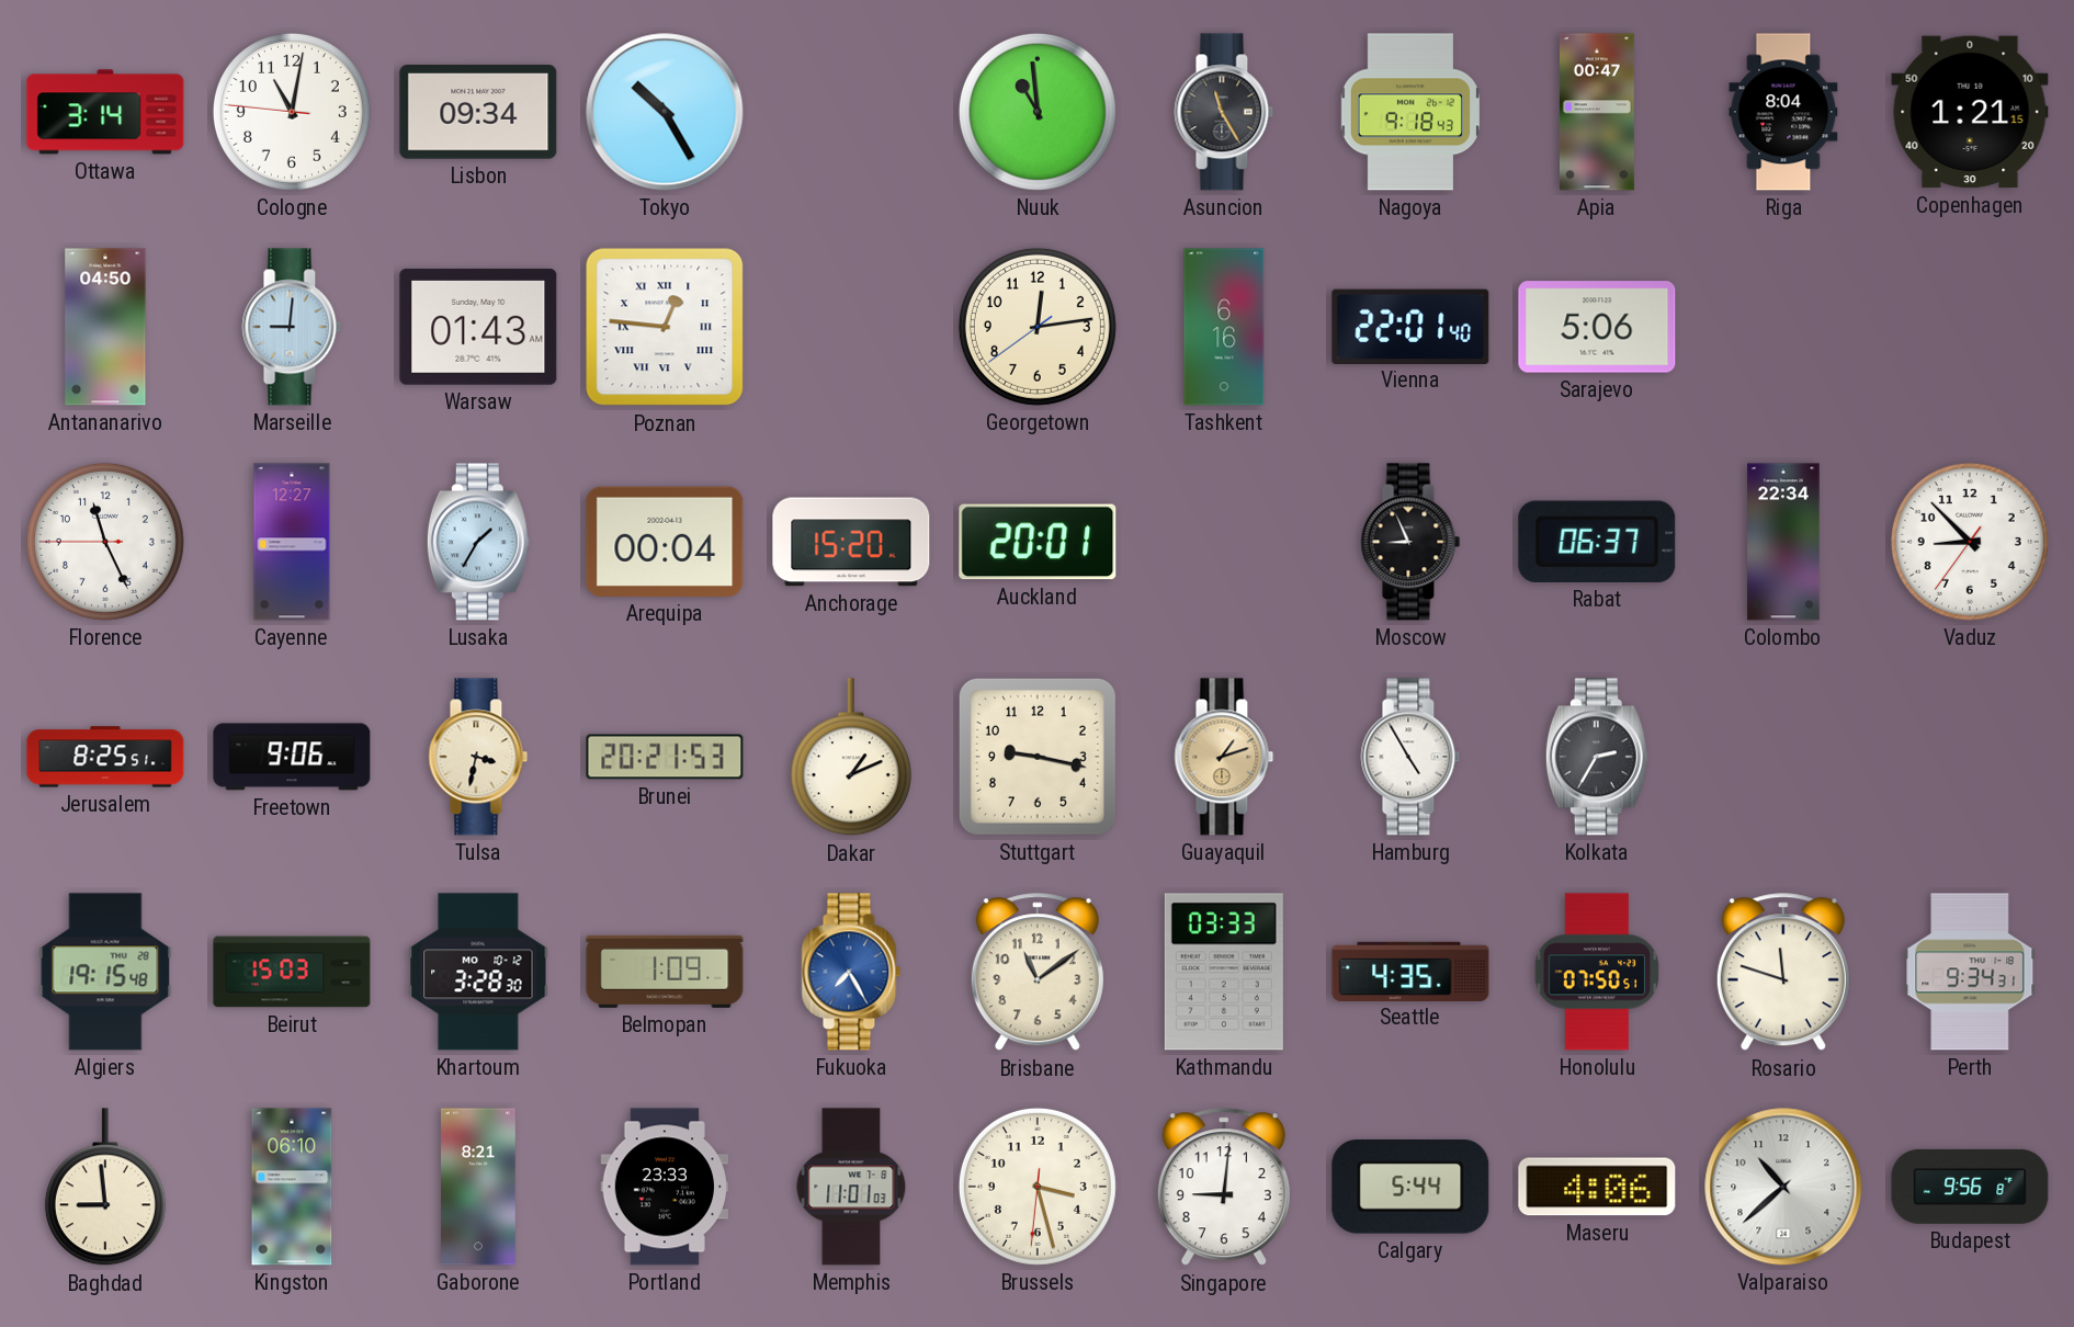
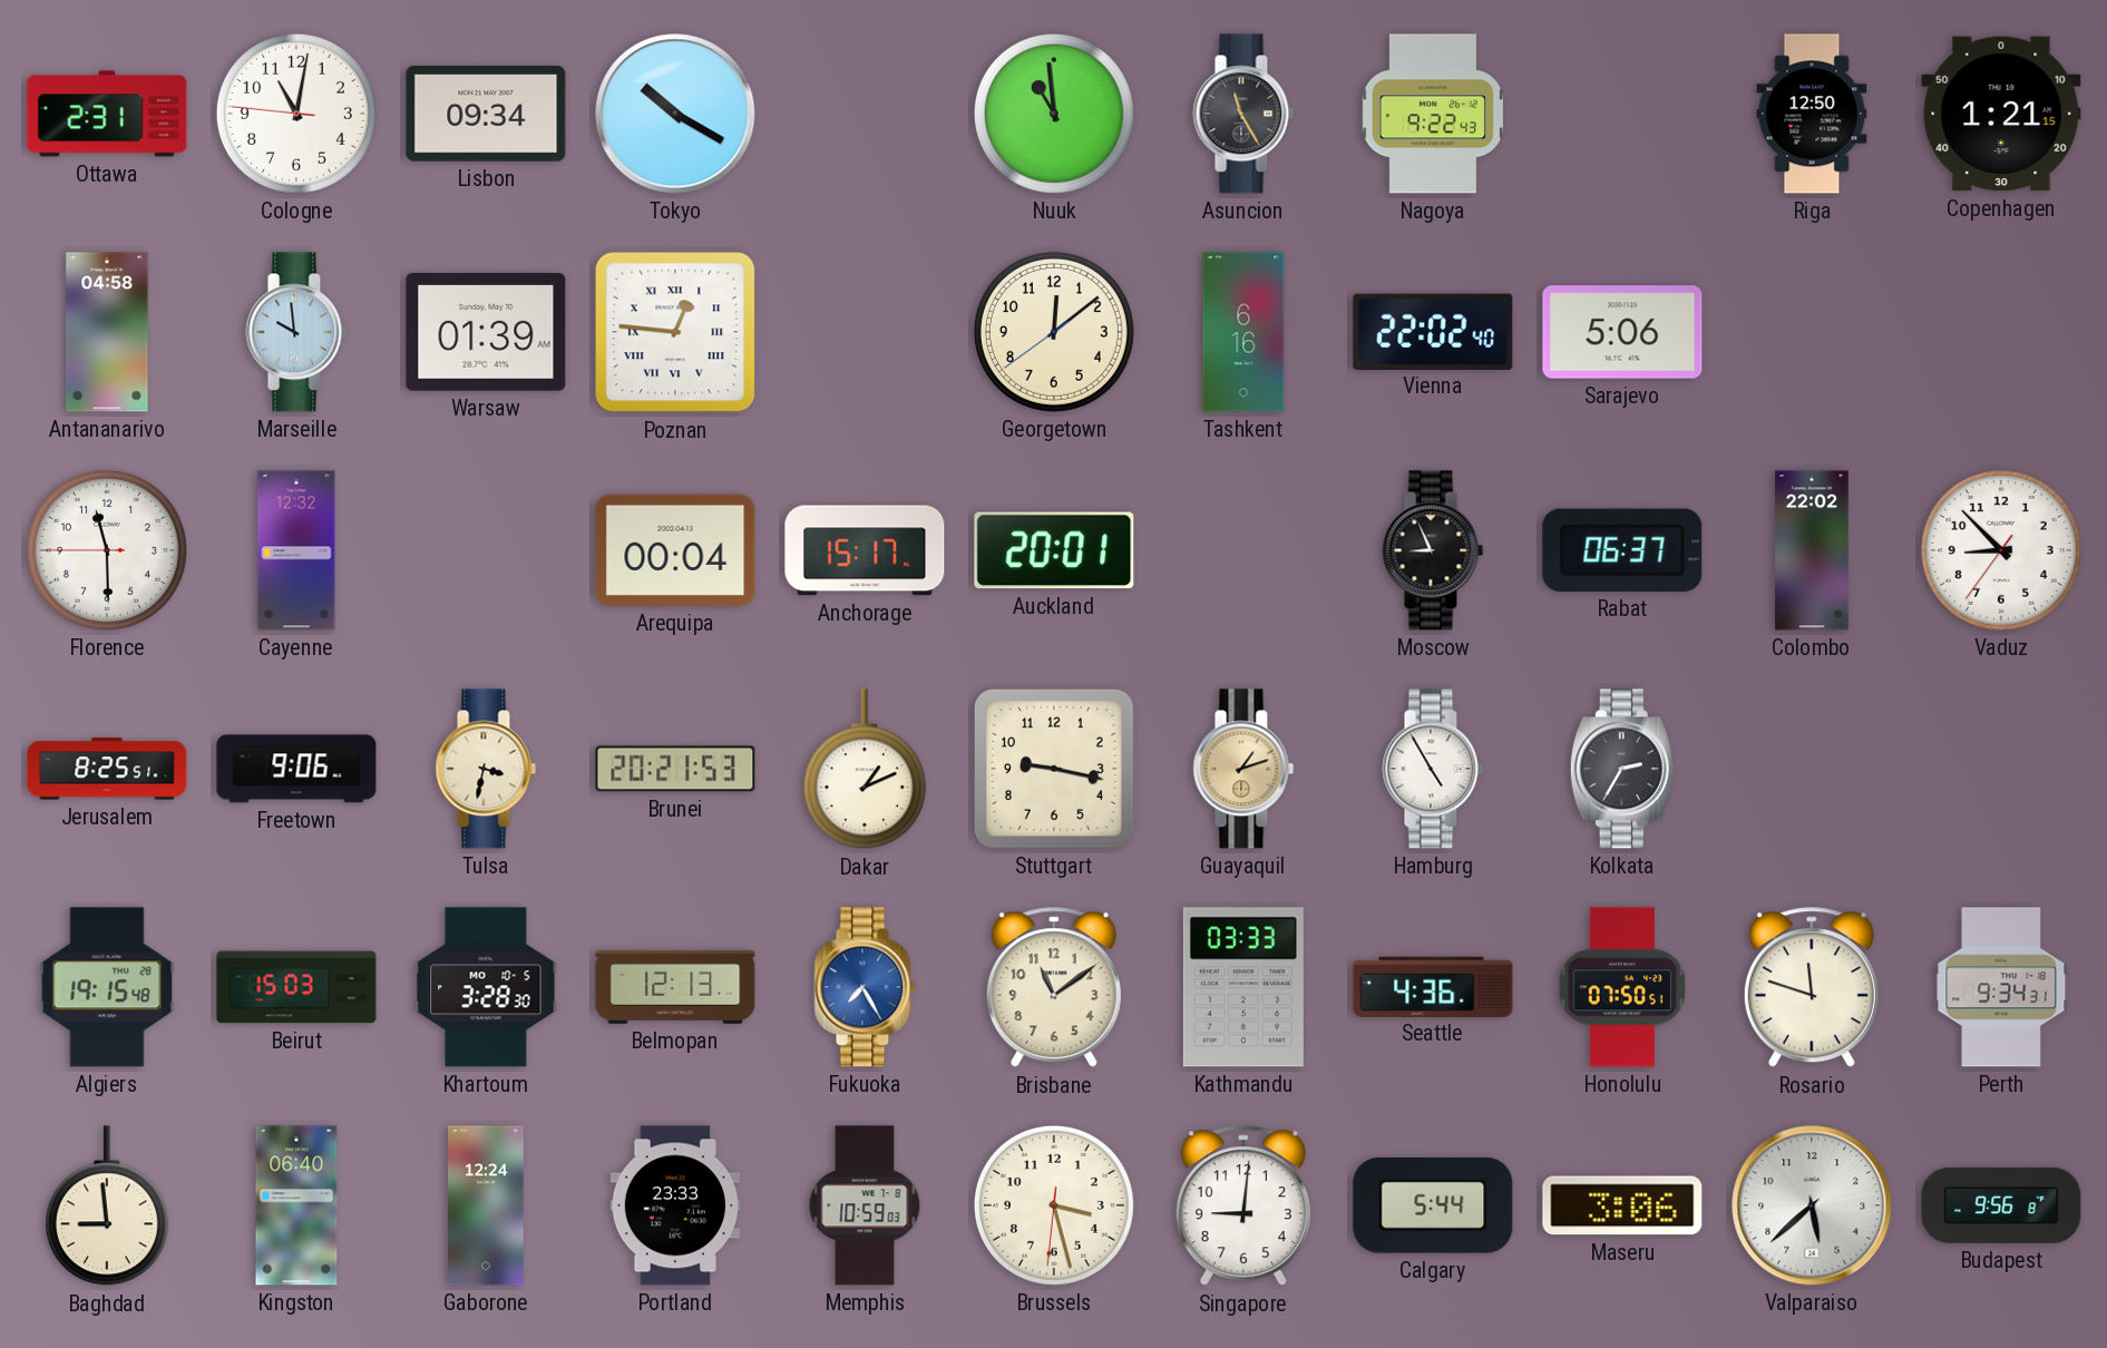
Ottawa: 3:14 -> 2:31 (107, 114)
Tokyo: 10:25 -> 10:20 (675, 114)
Nagoya: 9:18 -> 9:22 (1433, 114)
Apia: 00:47 -> none (1597, 112)
Riga: 8:04 -> 12:50 (1812, 114)
Antananarivo: 04:50 -> 04:58 (107, 332)
Marseille: 9:01 -> 9:59 (296, 332)
Warsaw: 01:43 -> 01:39 (486, 332)
Georgetown: 12:13 -> 12:08 (1054, 332)
Vienna: 22:01 -> 22:02 (1433, 331)
Florence: 11:25 -> 11:29 (107, 550)
Cayenne: 12:27 -> 12:32 (296, 550)
Lusaka: 1:35 -> none (478, 542)
Anchorage: 15:20 -> 15:17 (865, 550)
Colombo: 22:34 -> 22:02 (1812, 550)
Khartoum date: MO 10-12 -> MO 10-5 (486, 987)
Belmopan: 1:09 -> 12:13 (675, 987)
Seattle: 4:35 -> 4:36 (1433, 986)
Kingston: 06:10 -> 06:40 (296, 1205)
Gaborone: 8:21 -> 12:24 (487, 1205)
Memphis: 11:01 -> 10:59 (865, 1205)
Maseru: 4:06 -> 3:06 (1622, 1205)
Valparaiso: 10:38 -> 5:38 (1812, 1205)
